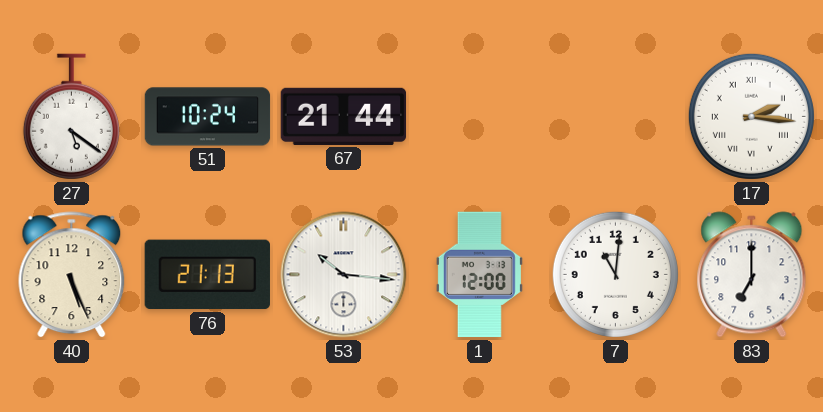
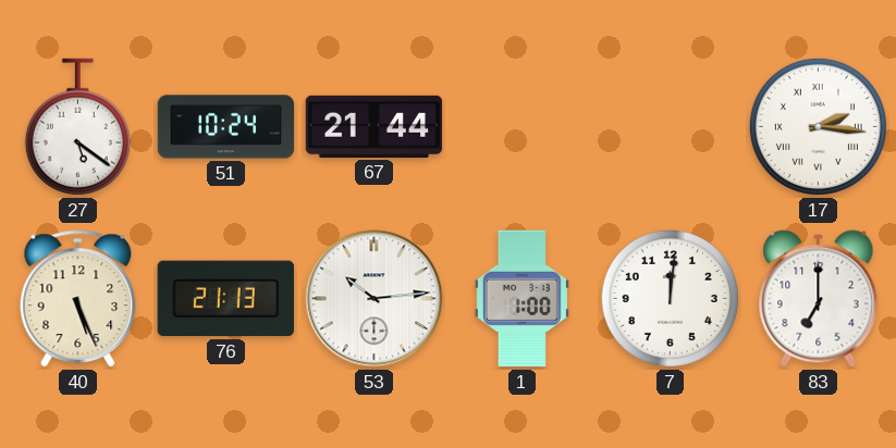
53: 10:16 -> 10:14 (375, 299)
1: 12:00 -> 1:00 (521, 299)
7: 11:01 -> 12:01 (670, 298)
